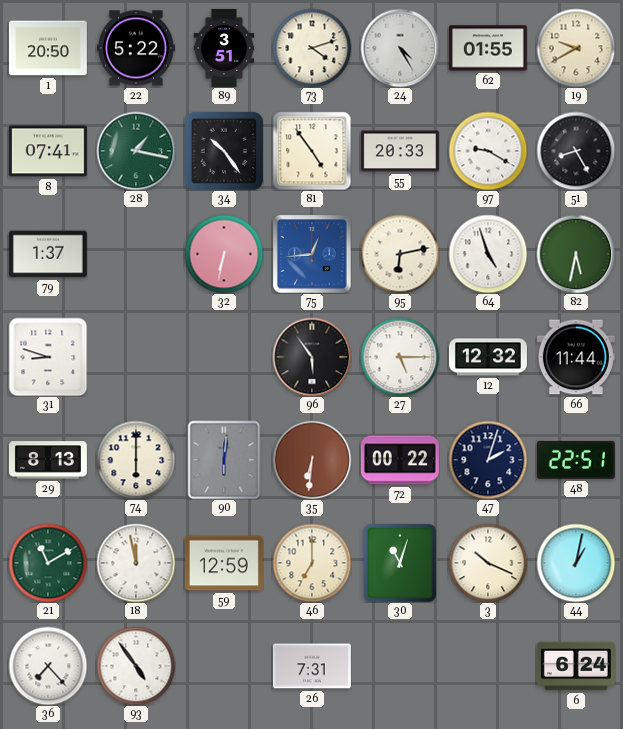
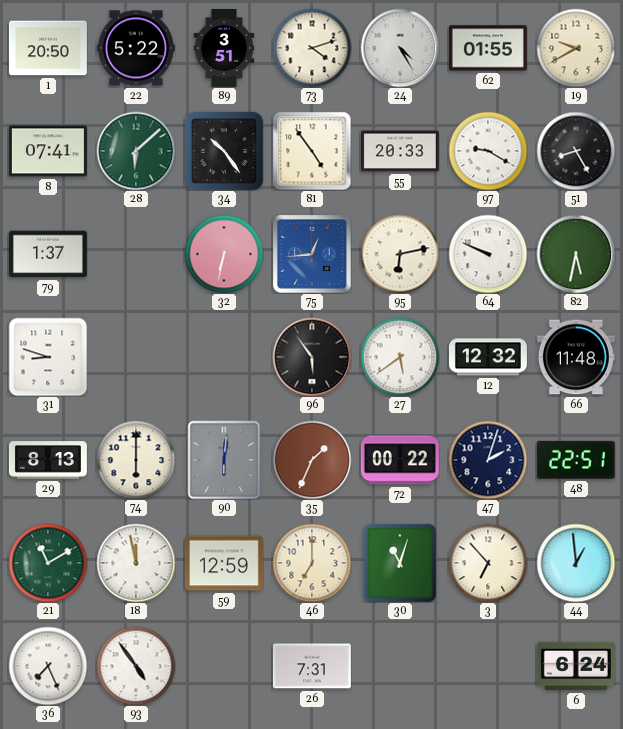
28: 1:17 -> 6:08 (136, 151)
64: 4:57 -> 9:49 (488, 254)
27: 5:15 -> 5:39 (400, 357)
66: 11:44 -> 11:48 (576, 357)
35: 6:31 -> 1:34 (312, 460)
3: 10:19 -> 6:53 (488, 563)
44: 1:02 -> 12:59 (576, 563)
36: 7:23 -> 7:26 (48, 666)
